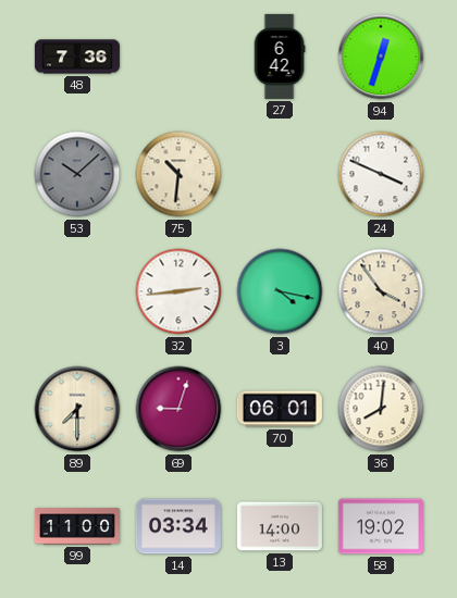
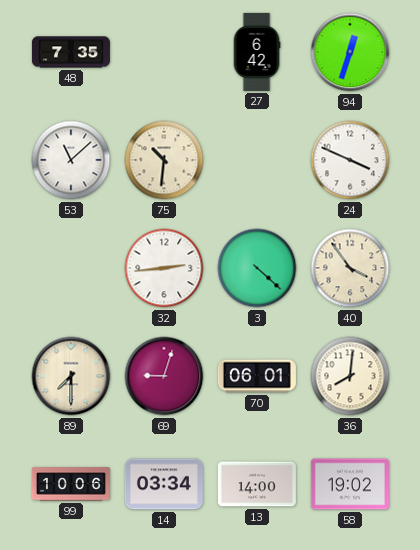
48: 7:36 -> 7:35 (71, 52)
53: 10:08 -> 11:08 (71, 160)
53 dial: grey -> white (71, 160)
3: 4:17 -> 4:22 (257, 268)
99: 11:00 -> 10:06 (71, 484)
